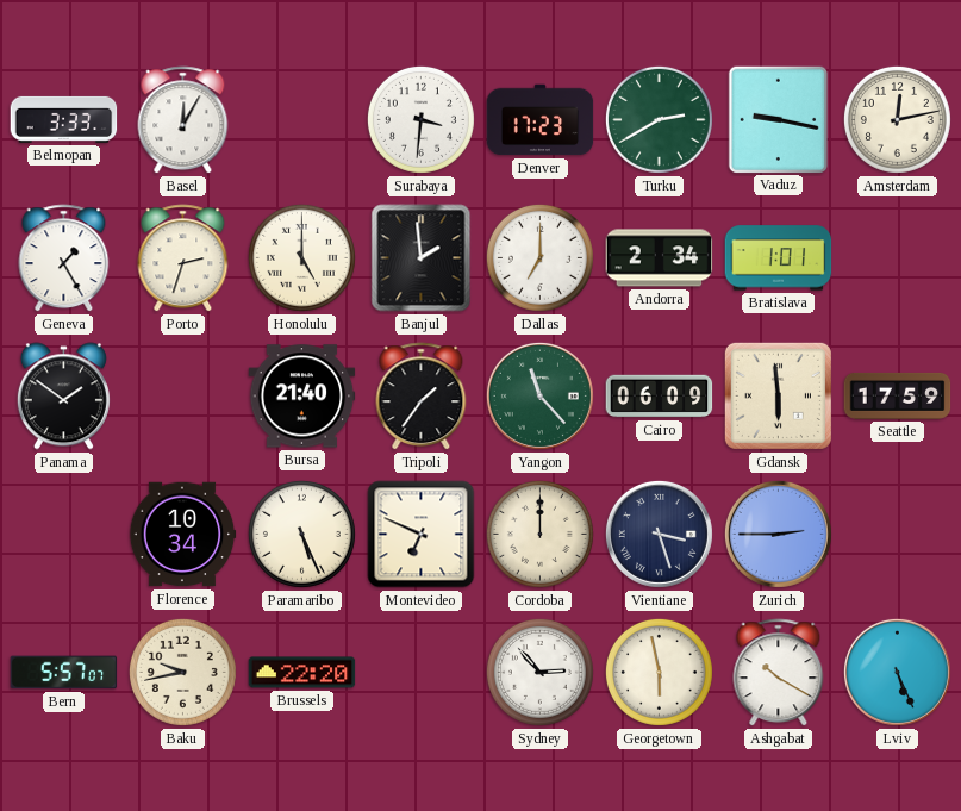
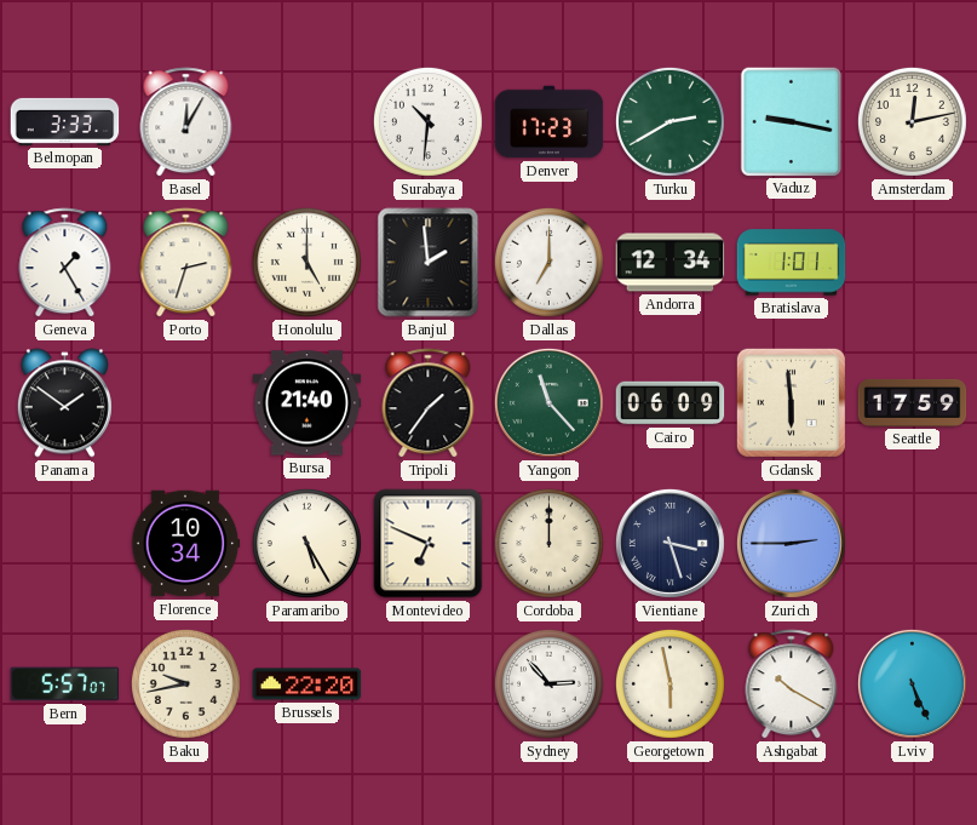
Surabaya: 3:31 -> 10:31 (427, 121)
Andorra: 2:34 -> 12:34 (671, 263)
Paramaribo: 5:26 -> 5:25 (306, 543)
